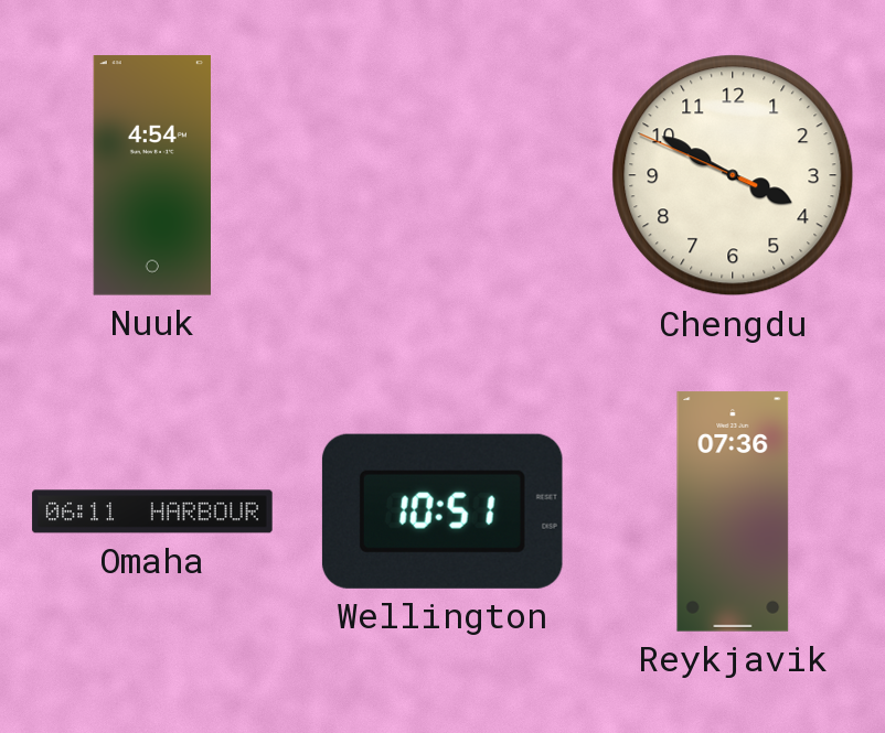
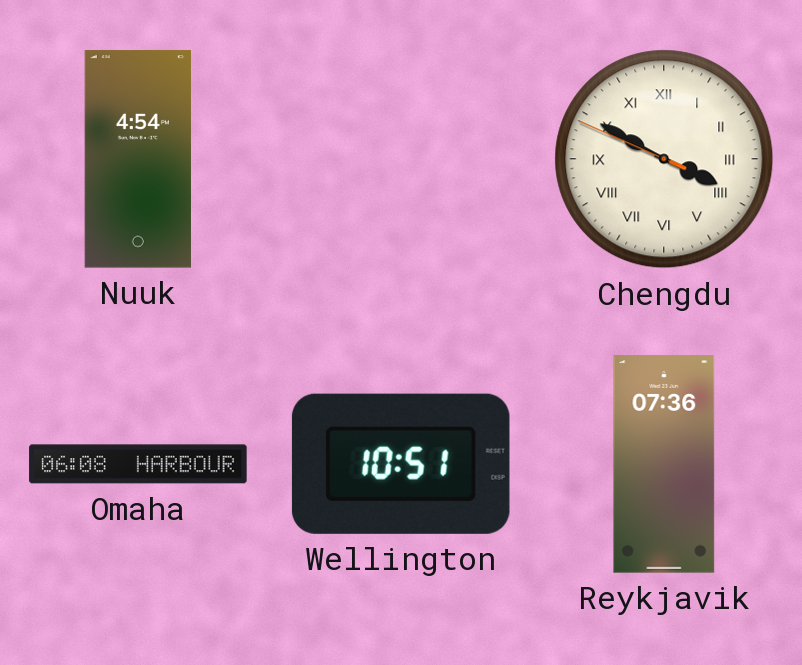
Chengdu numerals: Arabic -> Roman (664, 159)
Omaha: 06:11 -> 06:08 (138, 464)
